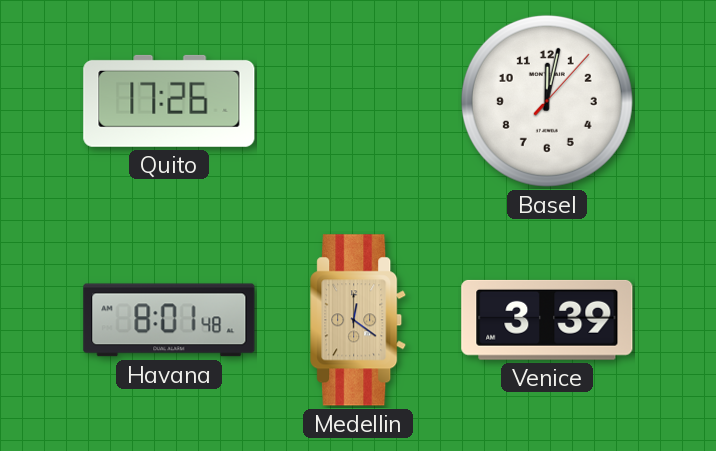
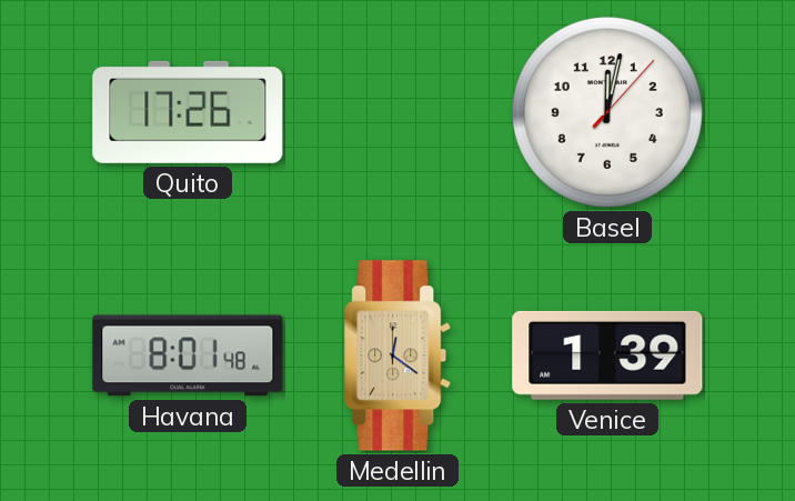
Venice: 3:39 -> 1:39 (607, 355)
